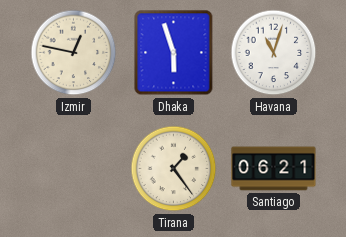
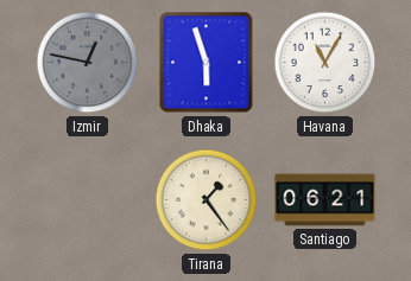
Izmir dial: cream -> grey (88, 63)
Havana: 11:03 -> 11:05 (325, 63)
